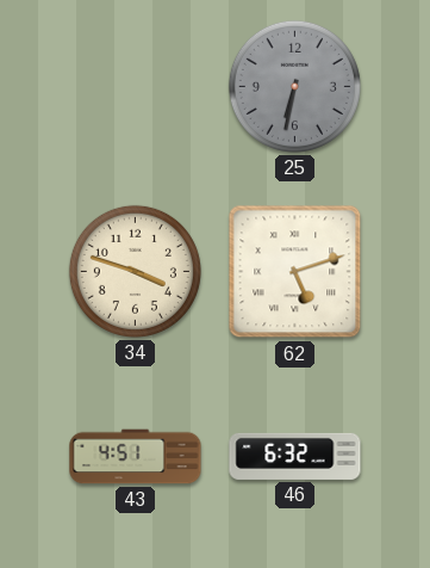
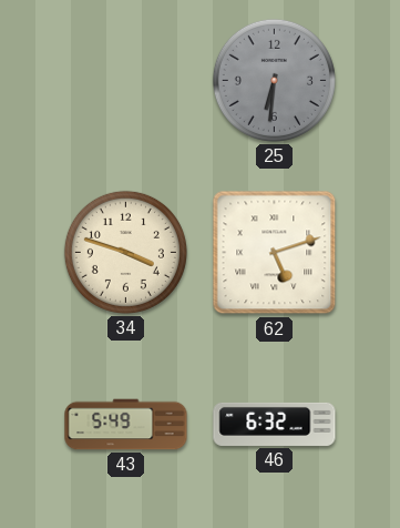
25: 6:32 -> 6:31 (274, 80)
43: 4:51 -> 5:49 (126, 425)
